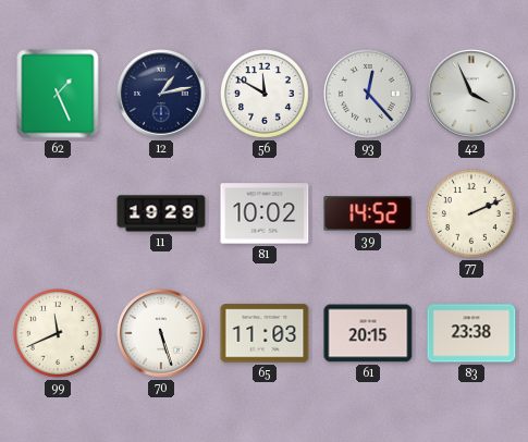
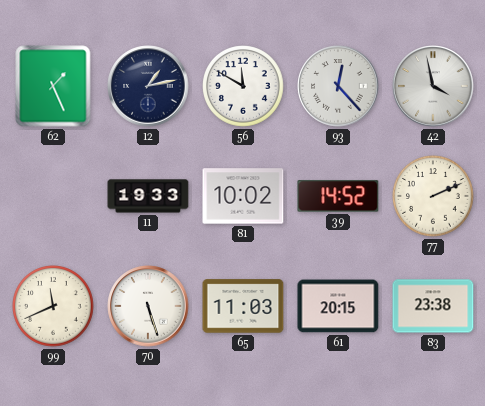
42: 3:56 -> 3:58 (433, 86)
11: 19:29 -> 19:33 (148, 196)
